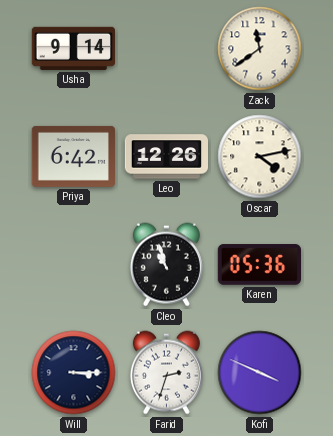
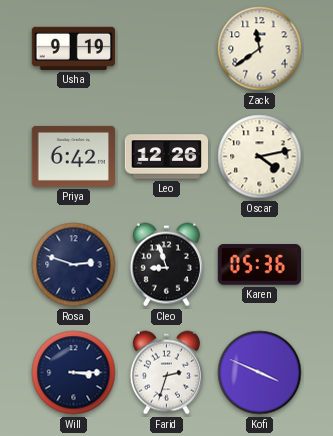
Usha: 9:14 -> 9:19 (73, 48)
Rosa: none -> 2:48 (74, 265)
Cleo: 10:57 -> 8:57 (166, 265)
